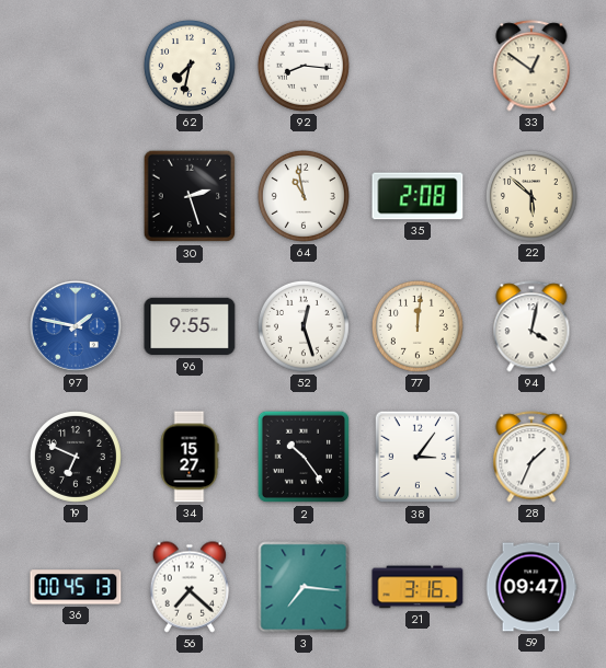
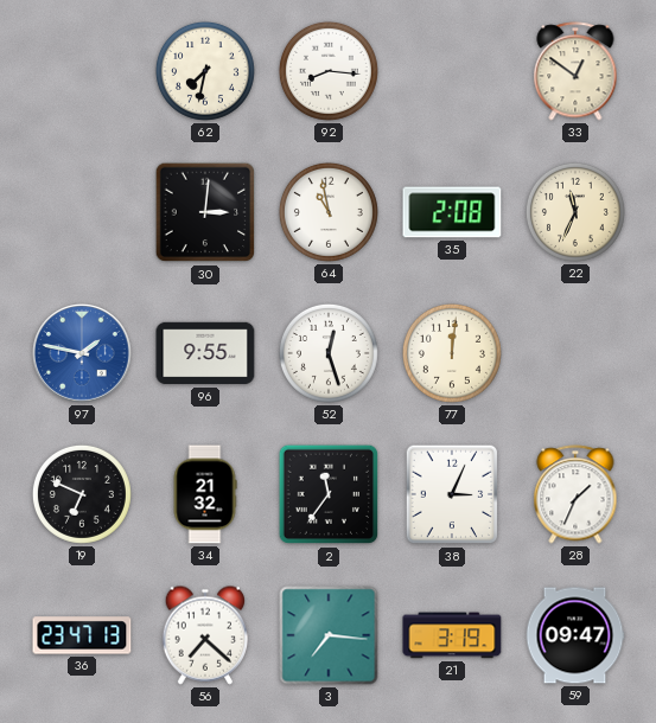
30: 2:27 -> 3:01 (205, 212)
22: 5:52 -> 11:34 (575, 212)
94: 4:02 -> none (531, 326)
34: 15:27 -> 21:32 (205, 494)
2: 10:24 -> 11:36 (329, 494)
38: 3:06 -> 3:04 (452, 494)
36: 00:45 -> 23:47 (82, 635)
21: 3:16 -> 3:19 (452, 635)
